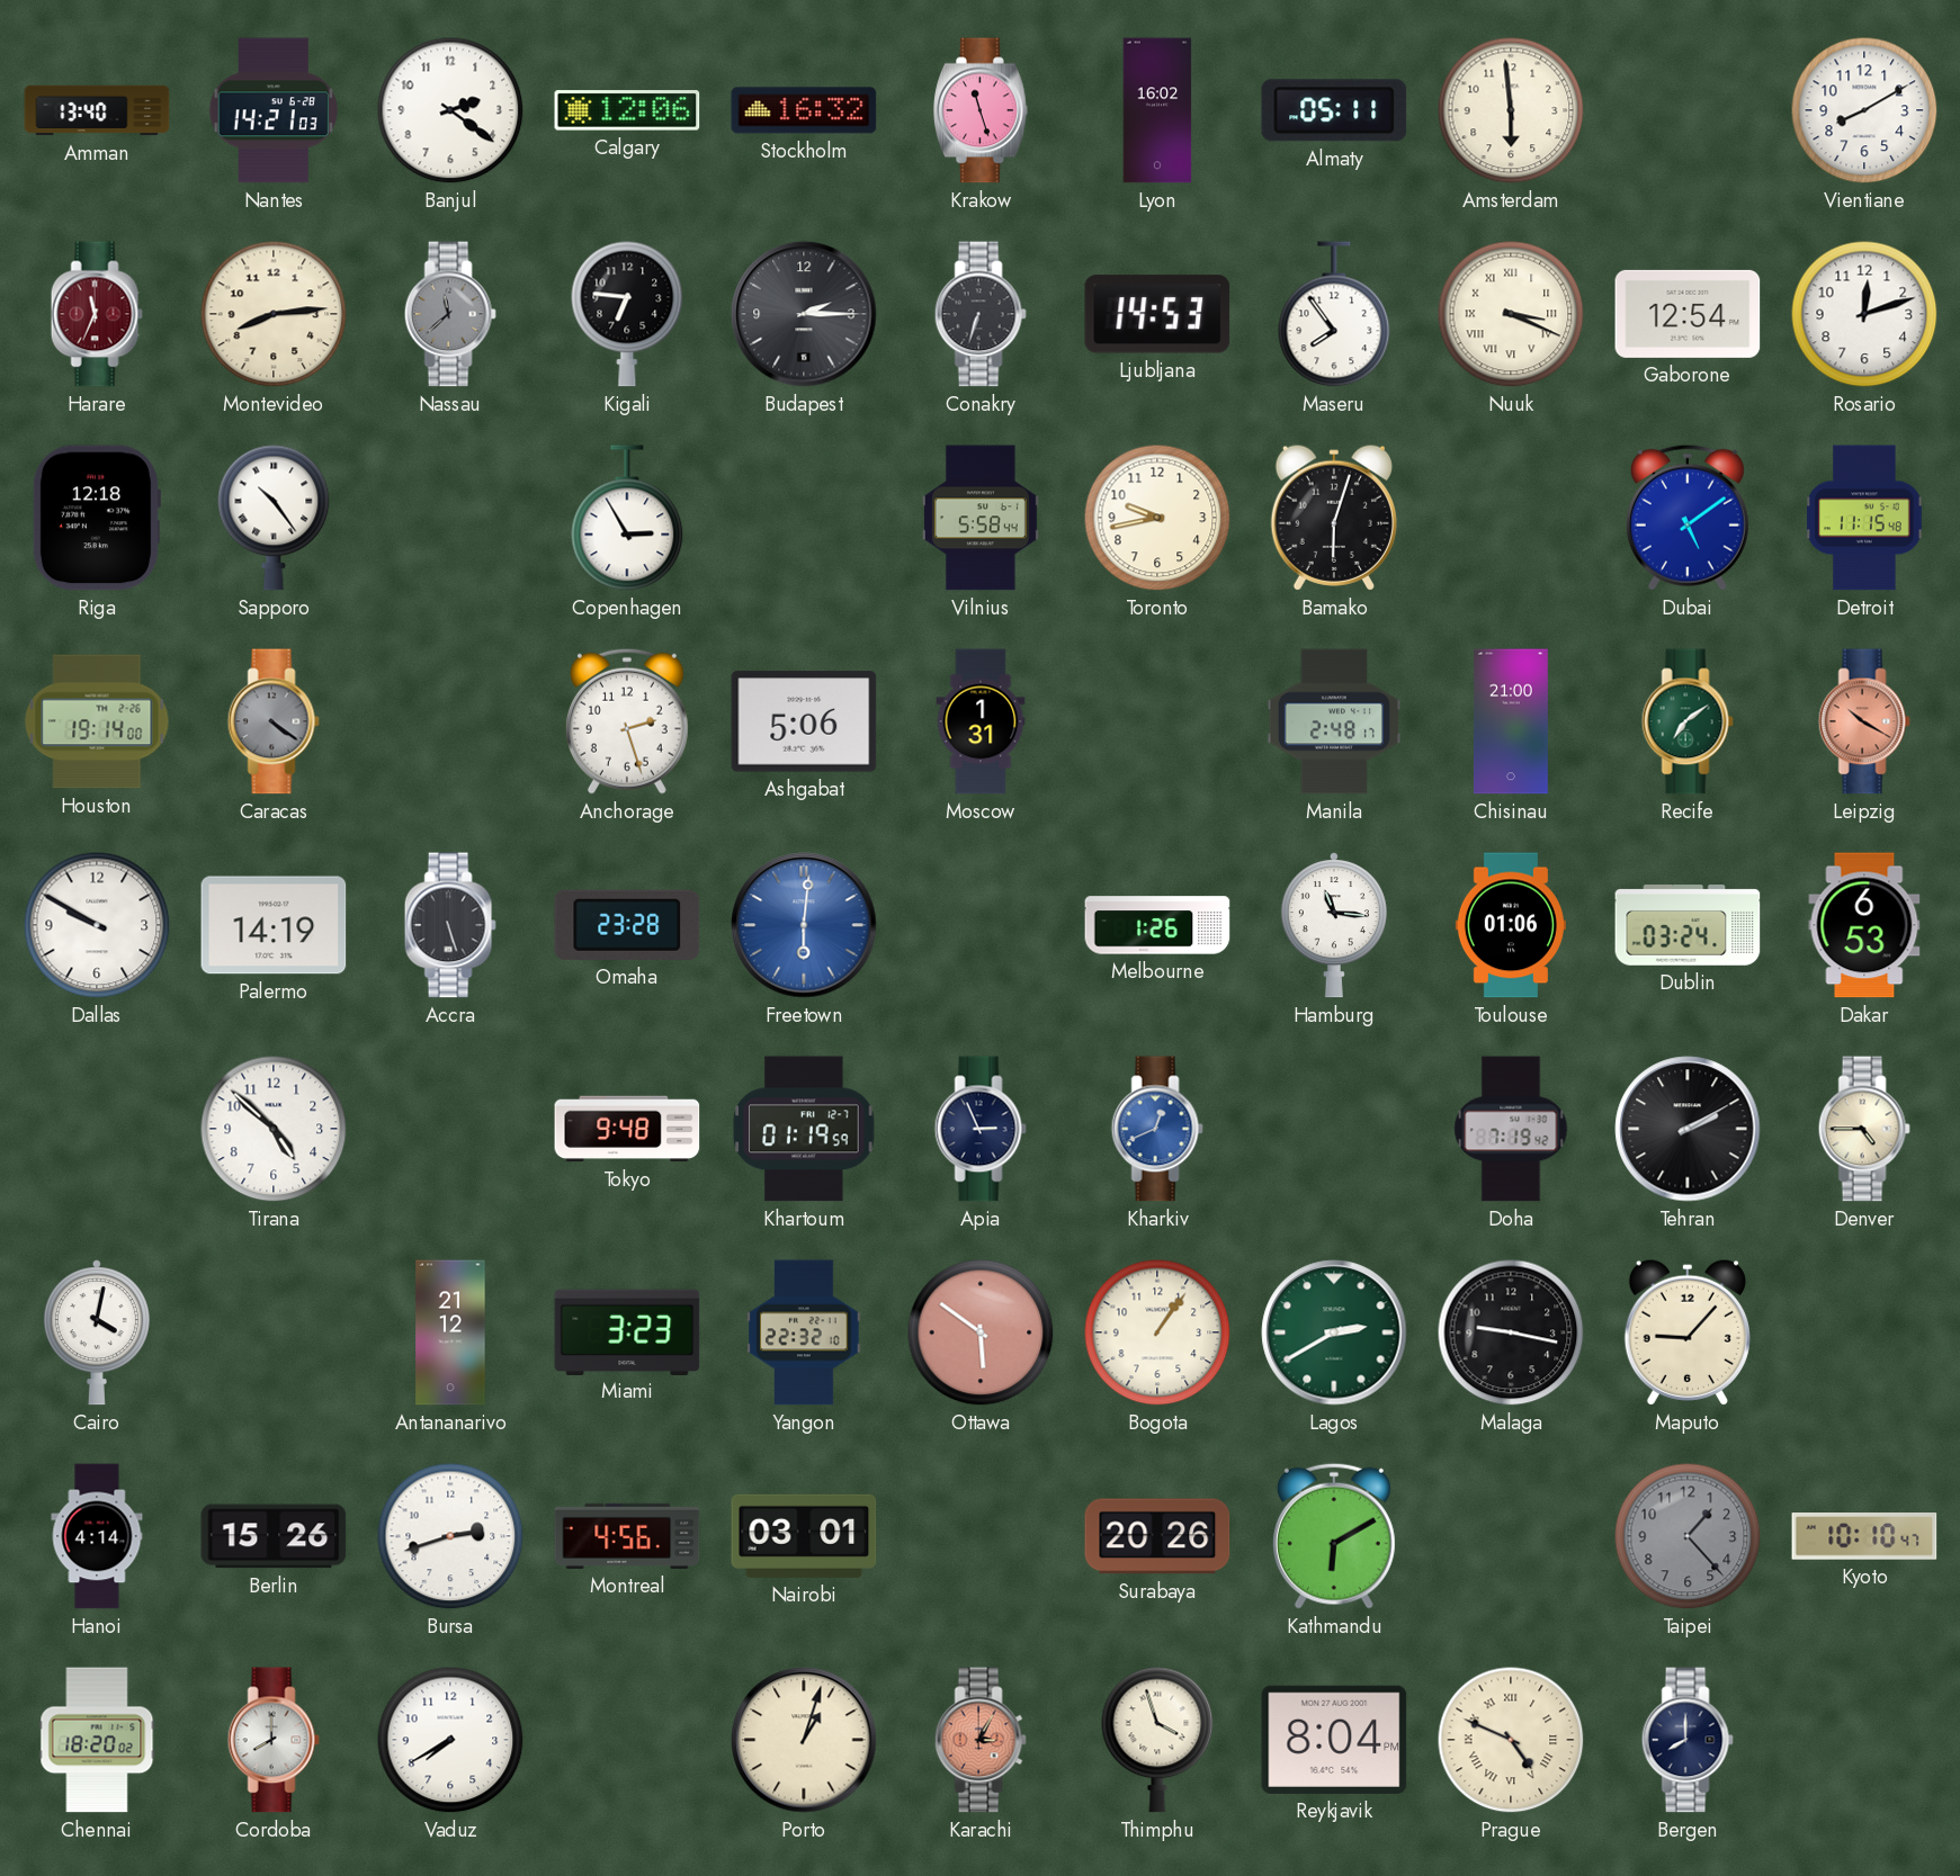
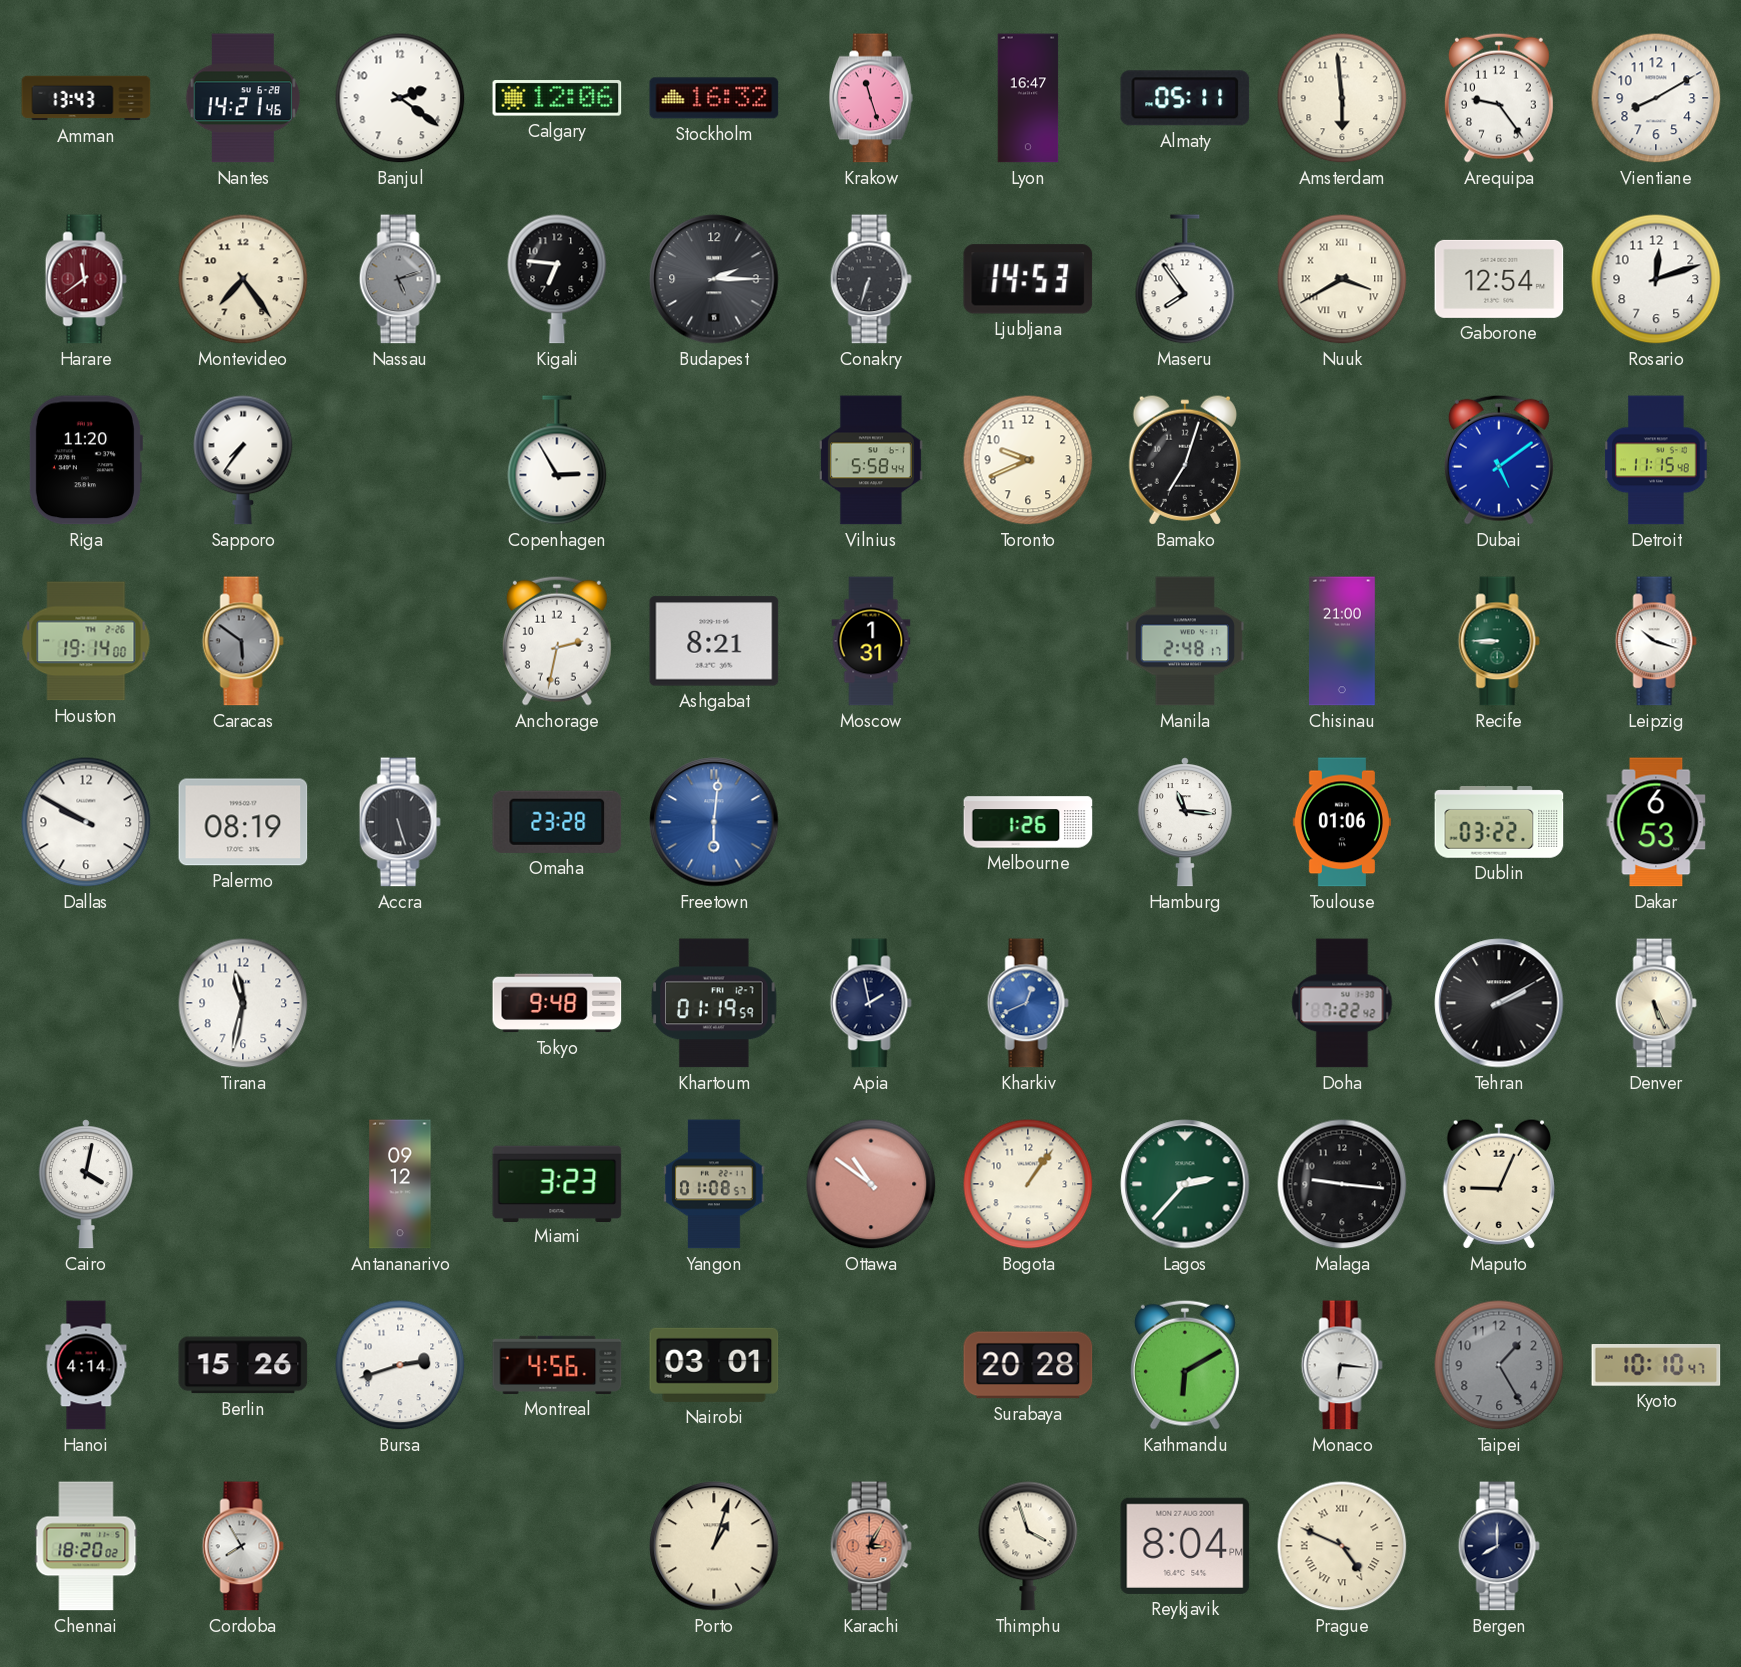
Amman: 13:40 -> 13:43 (86, 98)
Nantes: 14:21:03 -> 14:21:46 (243, 98)
Lyon: 16:02 -> 16:47 (1028, 98)
Arequipa: none -> 9:24 (1499, 98)
Harare: 11:34 -> 11:39 (86, 279)
Montevideo: 8:14 -> 7:24 (243, 279)
Nassau: 11:38 -> 5:12 (400, 279)
Nuuk: 3:19 -> 3:40 (1342, 279)
Riga: 12:18 -> 11:20 (85, 460)
Sapporo: 10:24 -> 7:36 (243, 460)
Toronto: 9:43 -> 9:41 (1028, 460)
Bamako: 6:03 -> 7:03 (1185, 460)
Caracas: 4:21 -> 5:51 (243, 641)
Anchorage: 2:27 -> 2:32 (557, 641)
Ashgabat: 5:06 -> 8:21 (714, 641)
Recife: 7:09 -> 8:45 (1499, 641)
Leipzig: 10:20 -> 10:18 (1656, 641)
Leipzig dial: salmon -> white (1656, 641)
Palermo: 14:19 -> 08:19 (243, 822)
Dublin: 03:24 -> 03:22 (1499, 823)
Tirana: 4:52 -> 11:32 (243, 1003)
Apia: 2:56 -> 1:58 (871, 1003)
Doha: 7:19 -> 7:22 (1342, 1003)
Denver: 4:45 -> 5:26 (1656, 1003)
Antananarivo: 21:12 -> 09:12 (400, 1184)
Yangon: 22:32 -> 01:08 (714, 1184)
Ottawa: 5:51 -> 10:51 (871, 1184)
Lagos: 2:40 -> 2:37 (1185, 1184)
Malaga: 9:17 -> 9:16 (1342, 1184)
Maputo: 9:07 -> 9:04 (1499, 1184)
Surabaya: 20:26 -> 20:28 (1028, 1365)
Monaco: none -> 6:16 (1342, 1365)
Taipei: 1:23 -> 1:25 (1499, 1365)
Cordoba: 8:00 -> 7:55 (243, 1546)
Vaduz: 7:40 -> none (450, 1740)
